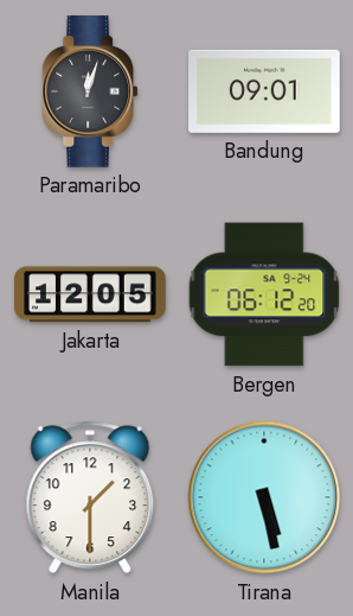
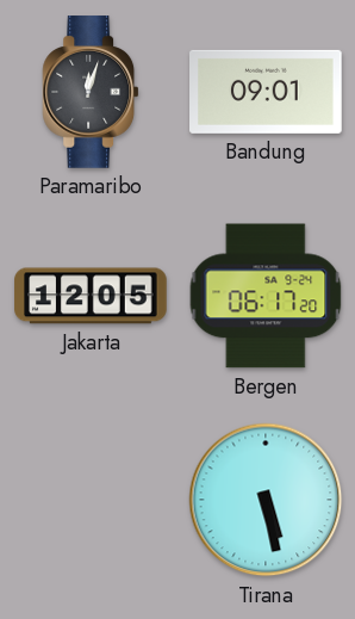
Bergen: 06:12 -> 06:17 (266, 296)
Manila: 1:30 -> none (90, 497)
